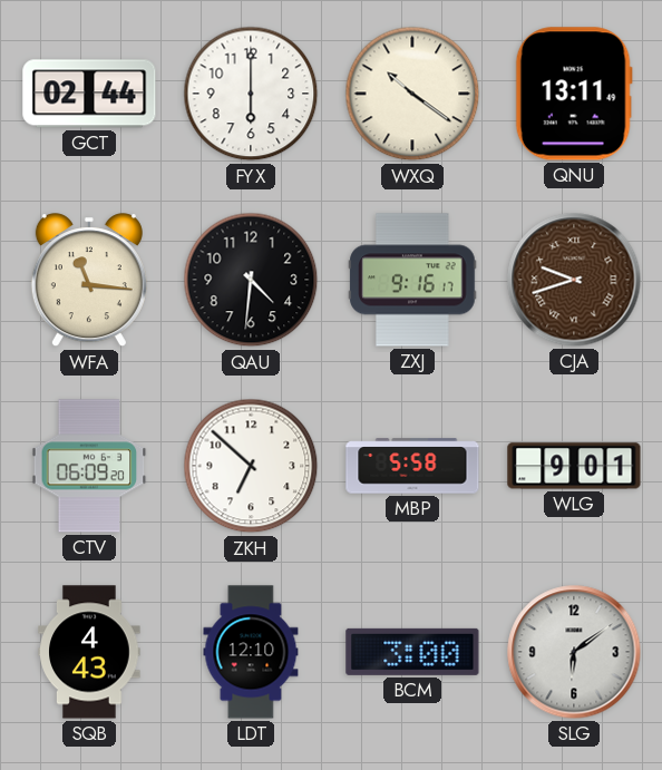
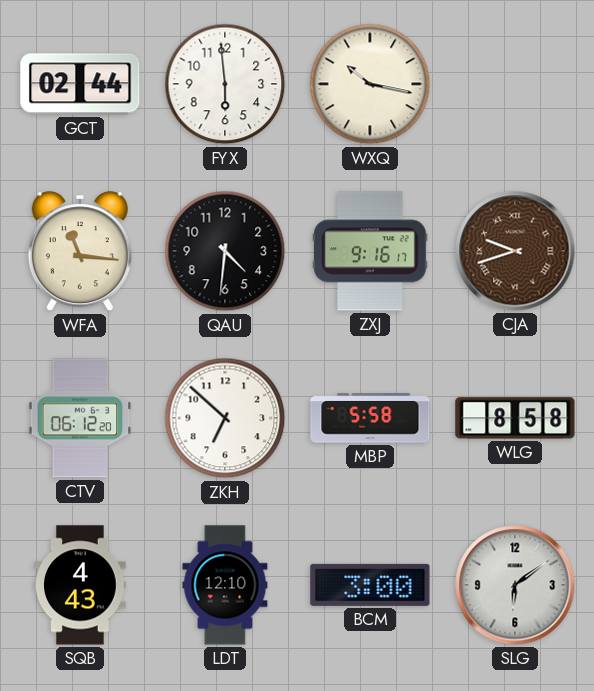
FYX: 6:00 -> 5:59 (225, 84)
WXQ: 10:21 -> 10:17 (370, 84)
QNU: 13:11 -> none (574, 94)
CTV: 06:09 -> 06:12 (80, 418)
WLG: 9:01 -> 8:58 (515, 418)
